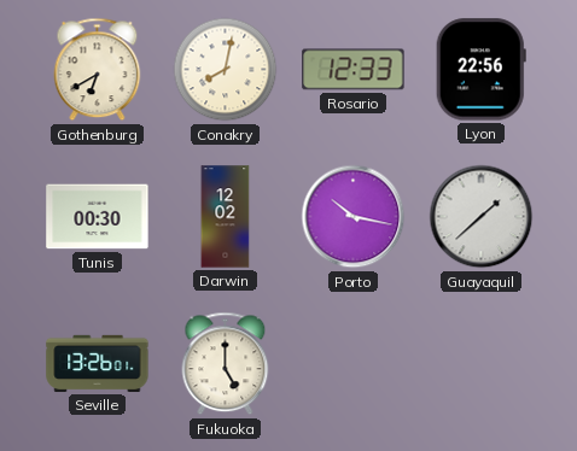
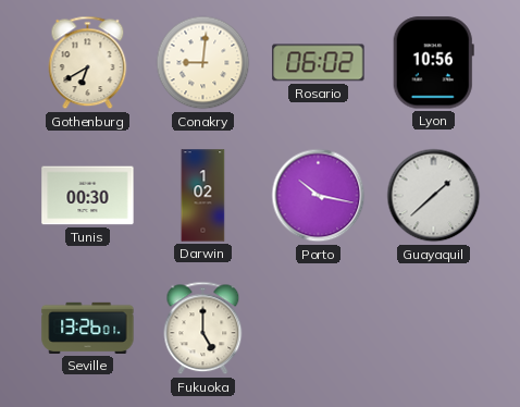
Conakry: 8:02 -> 9:01 (203, 63)
Rosario: 12:33 -> 06:02 (319, 63)
Lyon: 22:56 -> 10:56 (433, 63)
Darwin: 12:02 -> 1:02 (203, 196)
